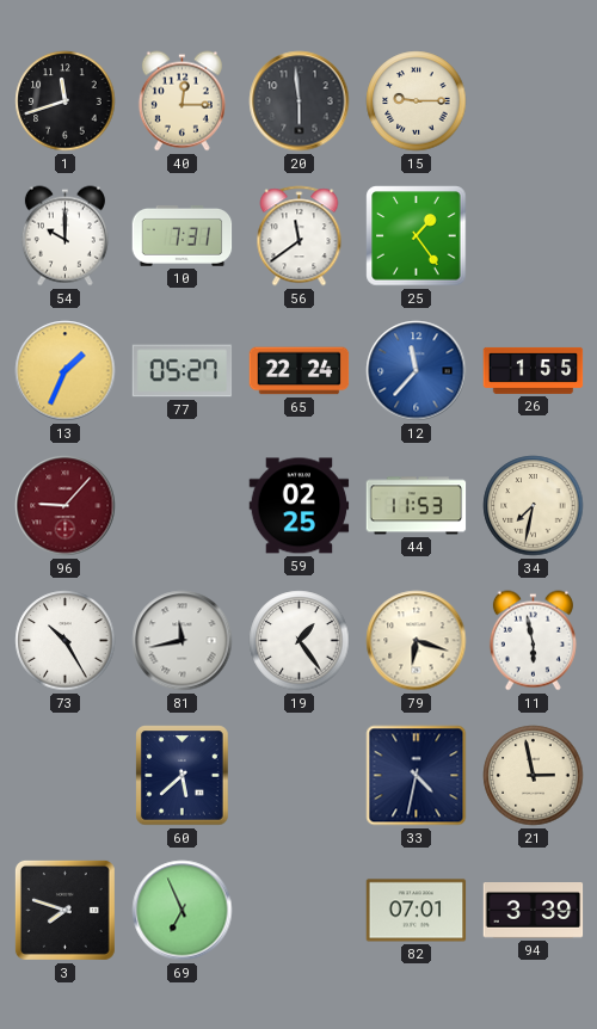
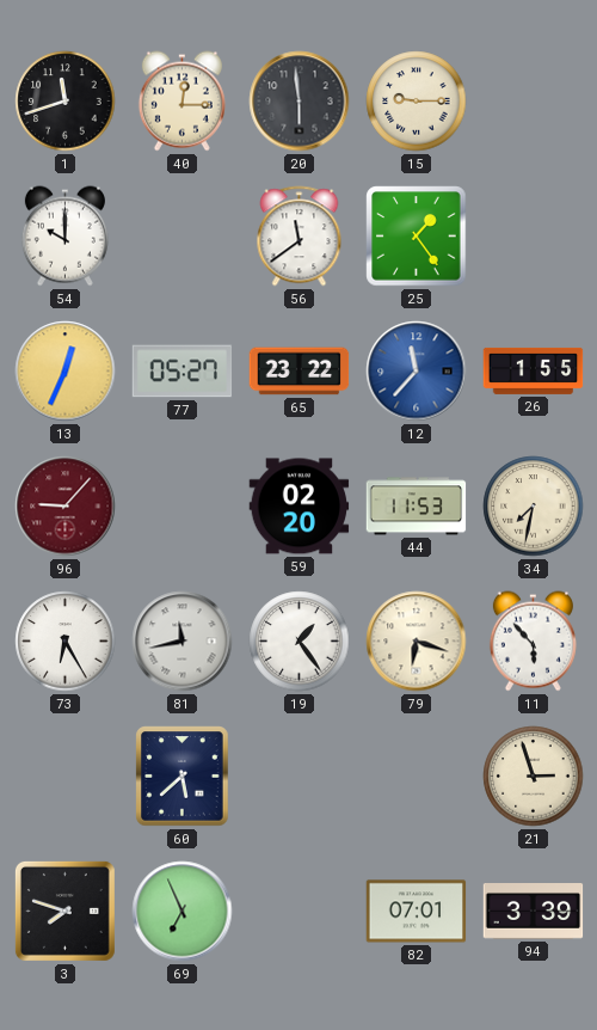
10: 7:31 -> none (183, 236)
13: 1:34 -> 12:34 (66, 372)
65: 22:24 -> 23:22 (300, 372)
59: 02:25 -> 02:20 (300, 507)
73: 10:25 -> 6:25 (66, 642)
11: 5:58 -> 5:53 (533, 642)
33: 4:32 -> none (417, 776)
21: 2:58 -> 2:57 (534, 777)
